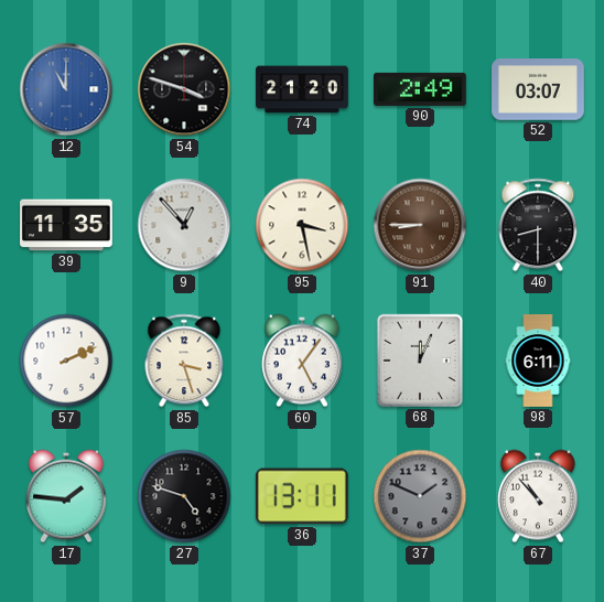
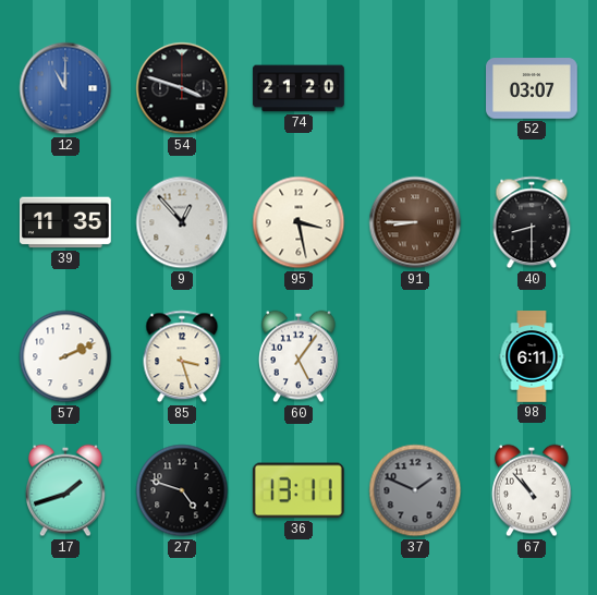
90: 2:49 -> none (421, 89)
68: 12:04 -> none (420, 361)
17: 1:46 -> 1:42 (66, 490)
